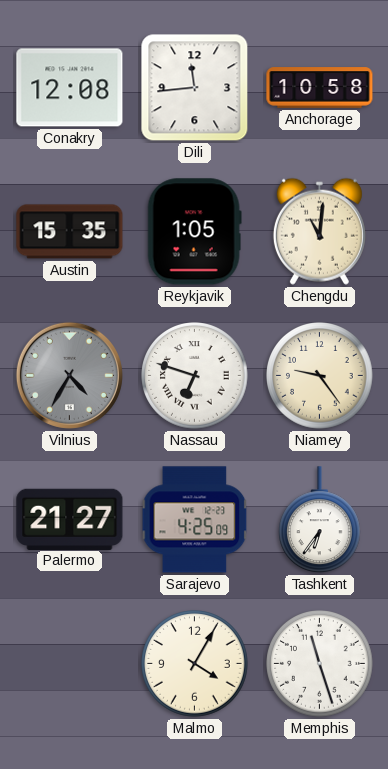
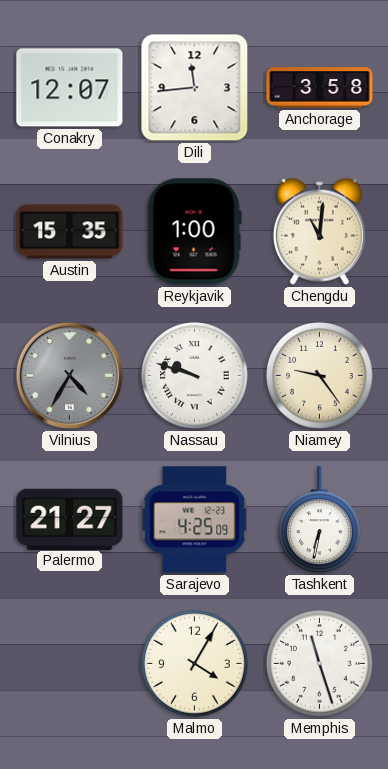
Conakry: 12:08 -> 12:07 (70, 88)
Anchorage: 10:58 -> 3:58 (320, 88)
Reykjavik: 1:05 -> 1:00 (194, 232)
Nassau: 6:48 -> 9:48 (195, 376)
Tashkent: 6:36 -> 6:32 (320, 520)
